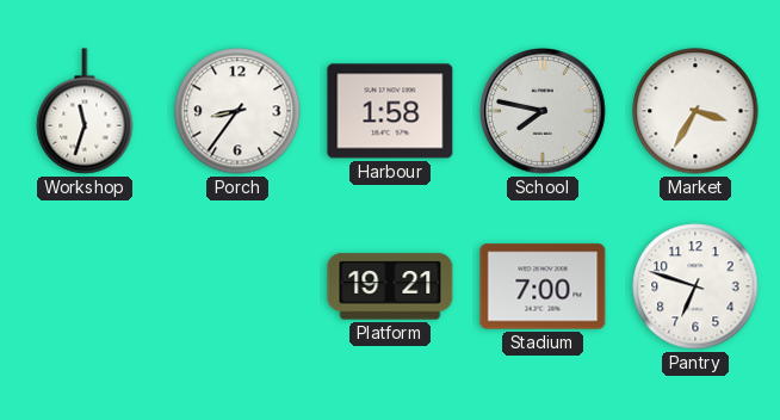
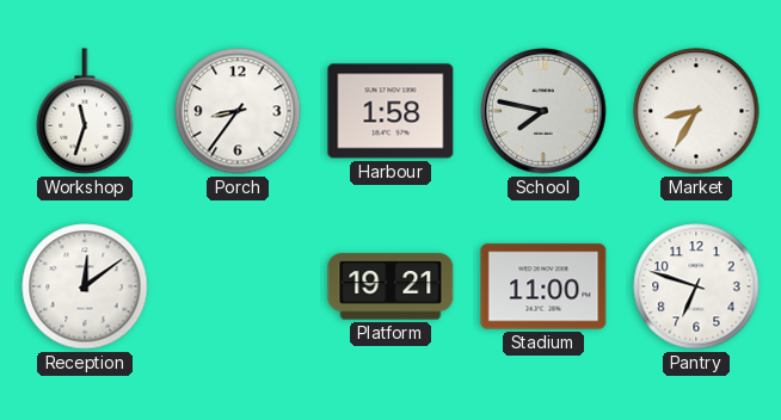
Market: 3:35 -> 8:35 (696, 111)
Reception: none -> 12:09 (85, 286)
Stadium: 7:00 -> 11:00 (543, 286)
